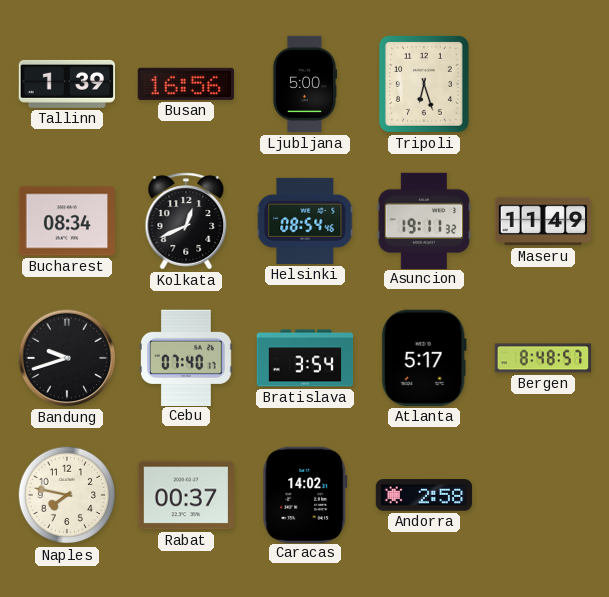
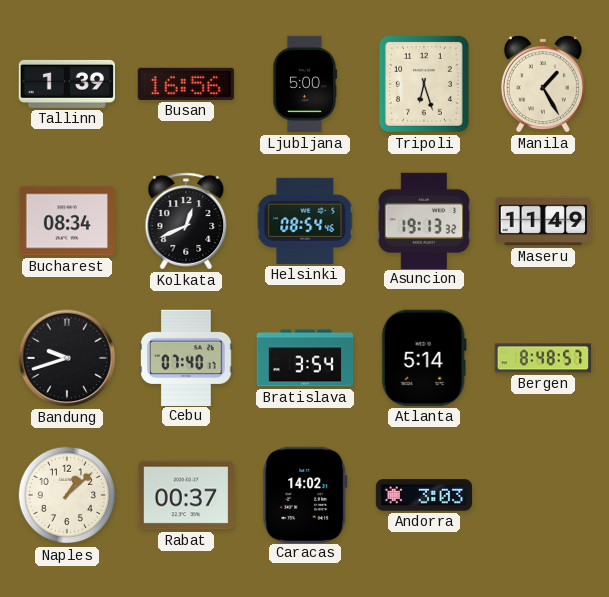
Manila: none -> 1:25 (543, 84)
Asuncion: 19:11 -> 19:13 (424, 220)
Atlanta: 5:17 -> 5:14 (424, 358)
Naples: 7:47 -> 1:08 (67, 495)
Andorra: 2:58 -> 3:03 (424, 495)
